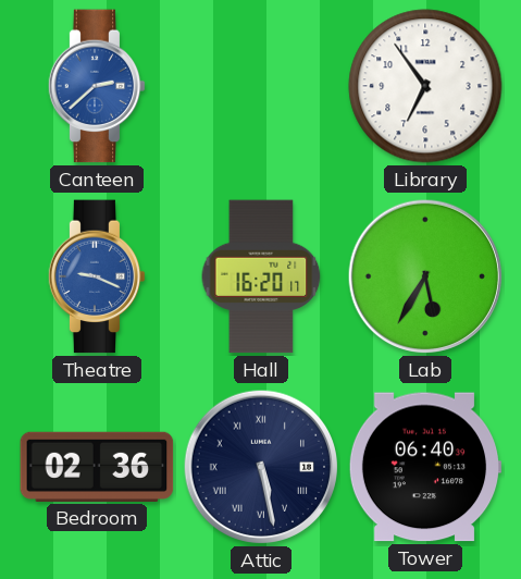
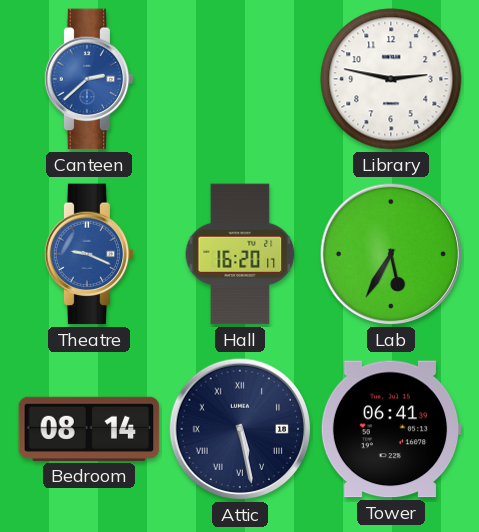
Library: 6:54 -> 2:47 (391, 79)
Bedroom: 02:36 -> 08:14 (89, 429)
Tower: 06:40 -> 06:41 (391, 429)
